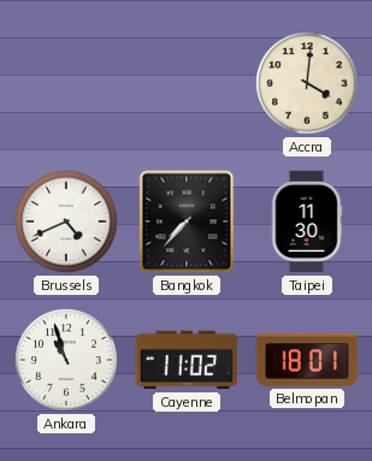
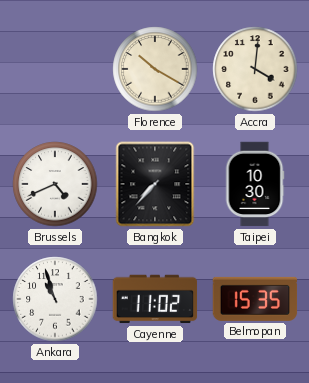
Florence: none -> 10:20 (155, 69)
Taipei: 11:30 -> 10:30 (255, 184)
Belmopan: 18:01 -> 15:35 (255, 299)
